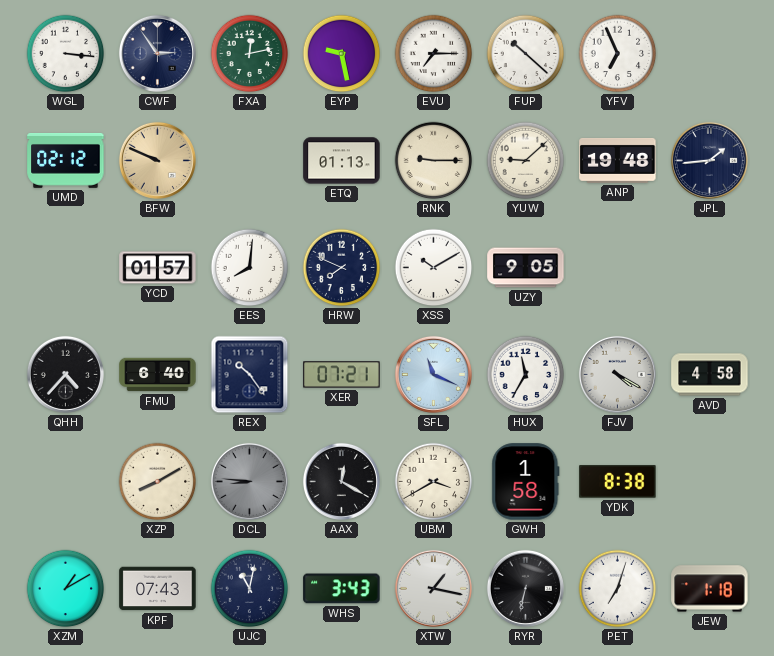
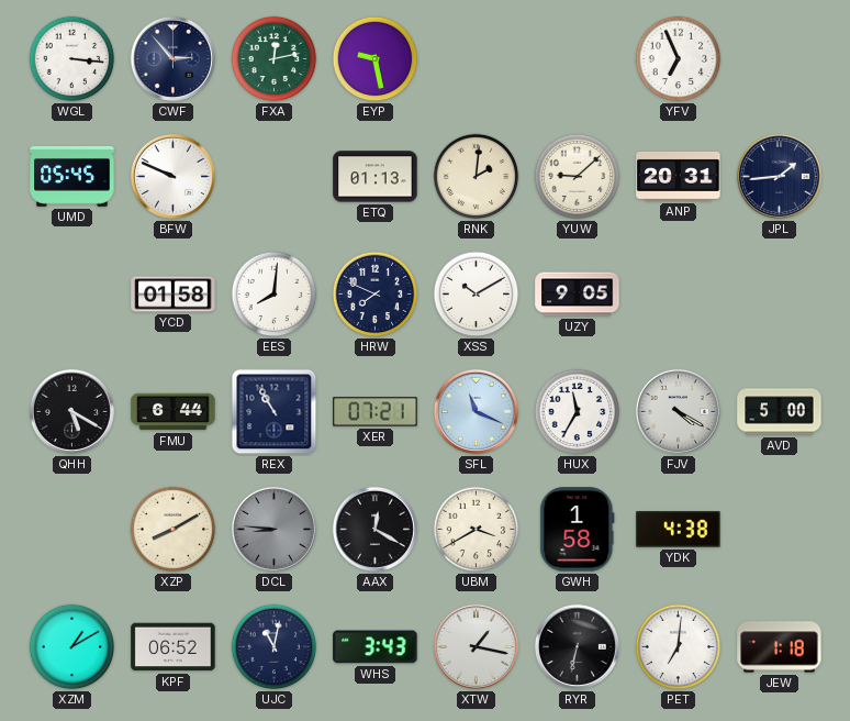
CWF: 2:54 -> 2:53 (172, 58)
EVU: 7:15 -> none (434, 54)
FUP: 10:22 -> none (526, 54)
UMD: 02:12 -> 05:45 (72, 176)
BFW dial: champagne -> white (172, 176)
RNK: 9:15 -> 2:01 (477, 177)
ANP: 19:48 -> 20:31 (679, 176)
YCD: 01:57 -> 01:58 (174, 295)
QHH: 4:37 -> 5:20 (71, 411)
FMU: 6:40 -> 6:44 (174, 412)
REX: 10:24 -> 10:55 (275, 412)
AVD: 4:58 -> 5:00 (780, 412)
YDK: 8:38 -> 4:38 (679, 530)
KPF: 07:43 -> 06:52 (174, 647)
PET: 7:03 -> 7:01 (679, 647)
